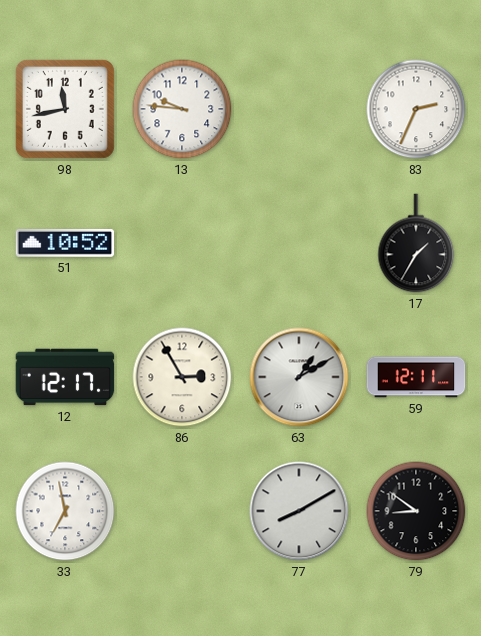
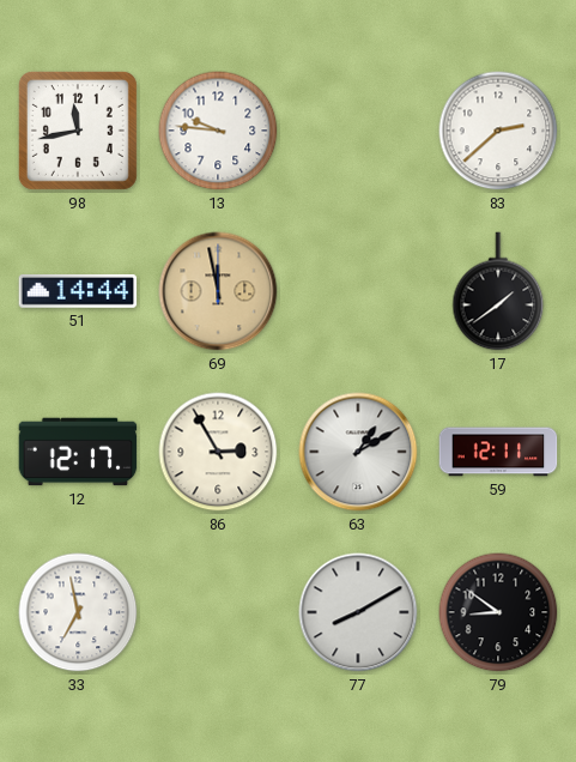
83: 2:34 -> 2:38 (498, 131)
51: 10:52 -> 14:44 (78, 291)
69: none -> 11:58 (218, 291)
17: 1:35 -> 1:39 (498, 291)
